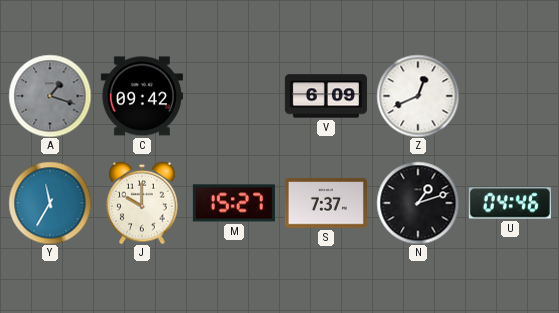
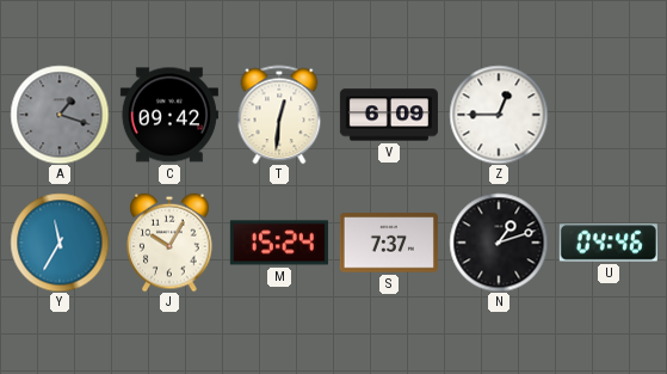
T: none -> 12:31 (279, 115)
Z: 12:41 -> 12:45 (499, 115)
J: 10:00 -> 10:05 (169, 243)
M: 15:27 -> 15:24 (279, 243)
